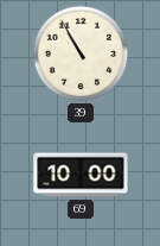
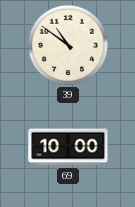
39: 10:55 -> 10:51 (68, 45)
